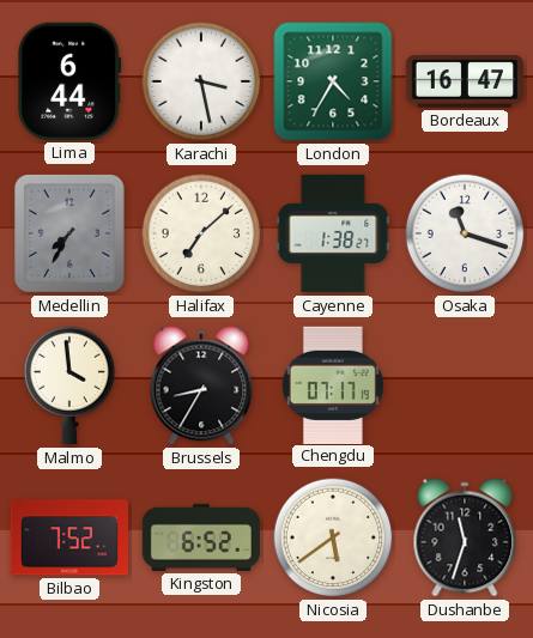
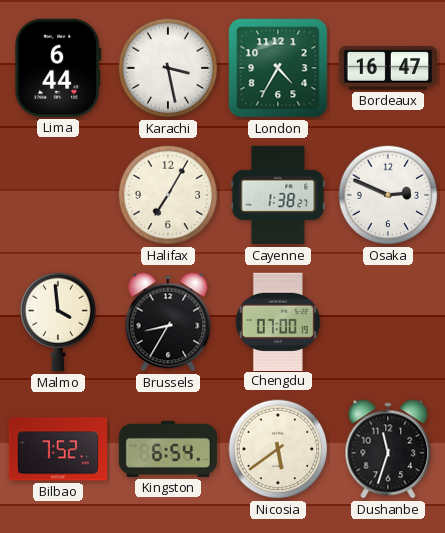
Medellin: 7:35 -> none (69, 235)
Halifax: 7:08 -> 7:05 (168, 195)
Osaka: 11:18 -> 2:49 (388, 195)
Chengdu: 07:17 -> 07:00 (278, 321)
Kingston: 6:52 -> 6:54 (167, 449)
